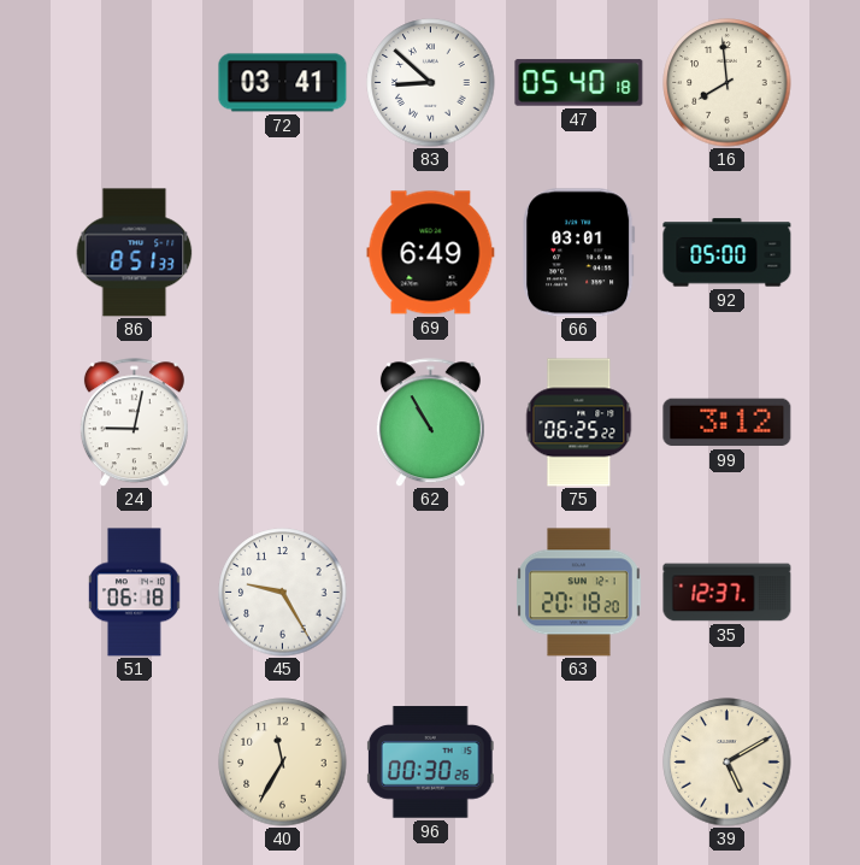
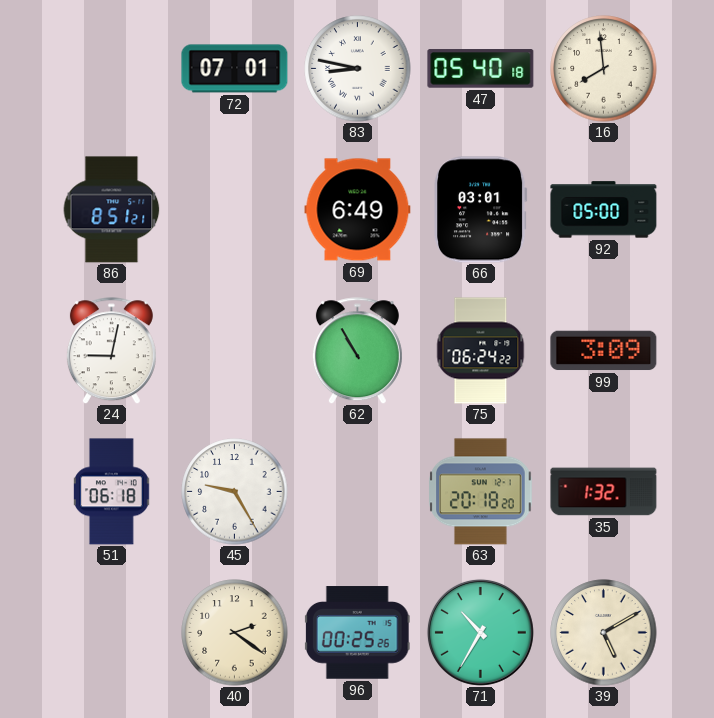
72: 03:41 -> 07:01 (235, 69)
83: 8:52 -> 8:47 (358, 69)
86: 8:51:33 -> 8:51:21 (112, 210)
75: 06:25 -> 06:24 (481, 351)
99: 3:12 -> 3:09 (604, 351)
35: 12:37 -> 1:32 (604, 492)
40: 11:35 -> 2:21 (235, 633)
96: 00:30 -> 00:25 (357, 633)
71: none -> 10:35 (480, 632)
